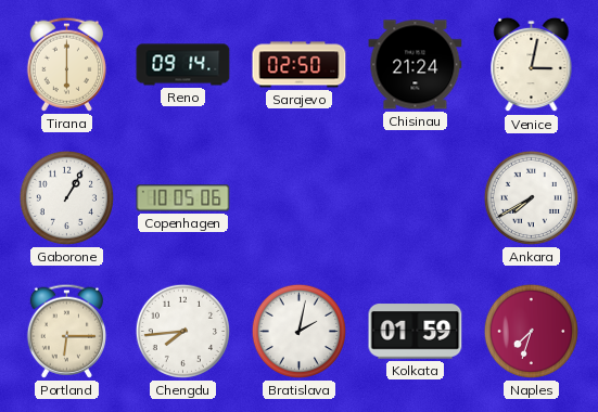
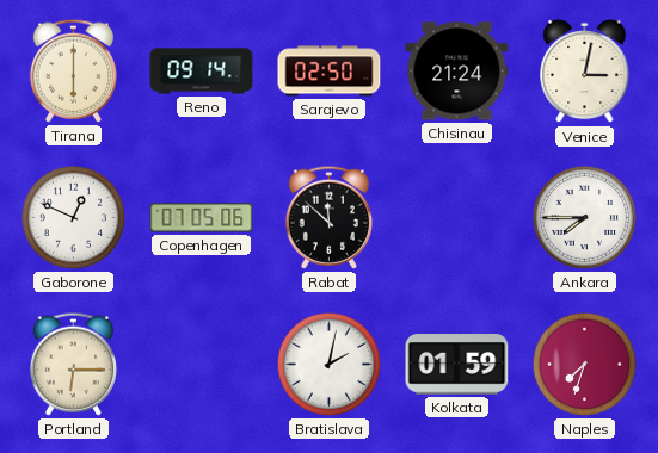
Gaborone: 1:05 -> 12:49 (73, 217)
Copenhagen: 10:05 -> 07:05 (202, 218)
Rabat: none -> 11:52 (328, 217)
Ankara: 7:40 -> 7:45 (584, 217)
Chengdu: 7:44 -> none (182, 331)
